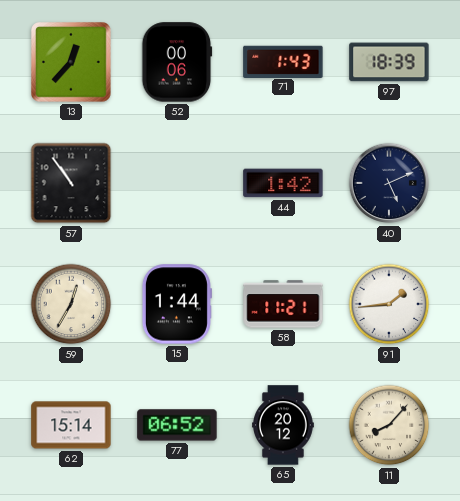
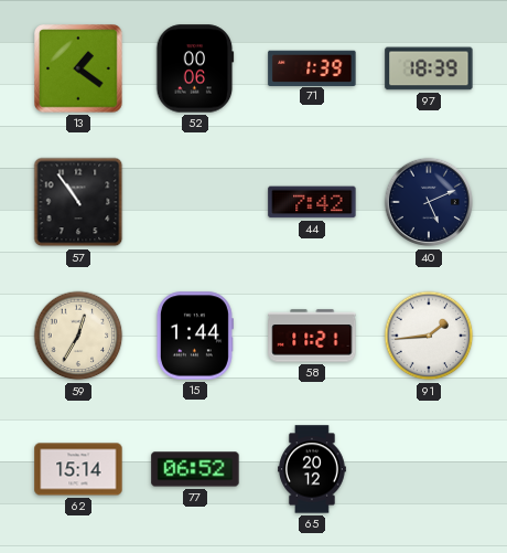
13: 12:37 -> 1:21 (78, 68)
71: 1:43 -> 1:39 (312, 67)
44: 1:42 -> 7:42 (312, 202)
11: 8:07 -> none (389, 425)
